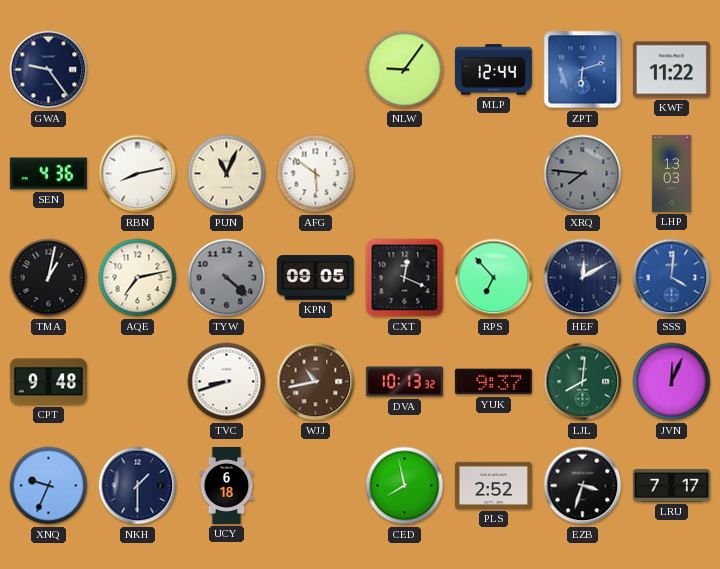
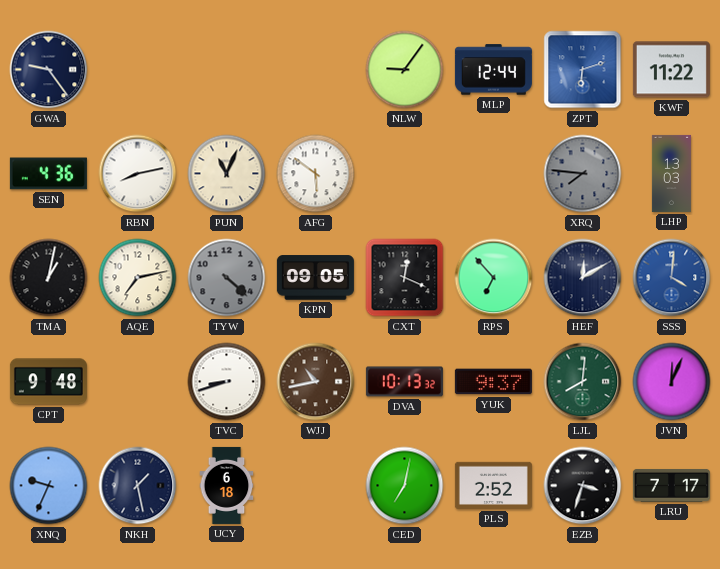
NKH: 1:30 -> 1:28 (138, 486)
CED: 7:58 -> 7:02 (405, 486)
